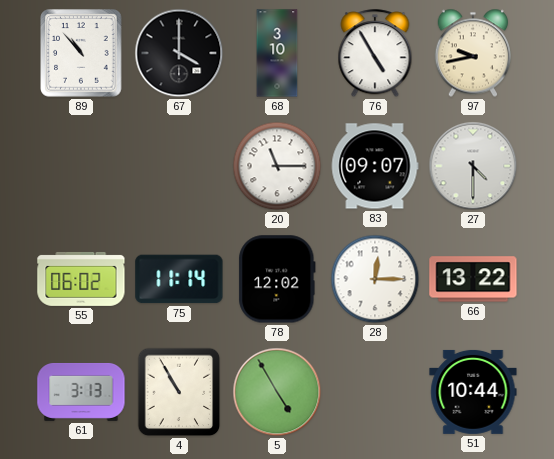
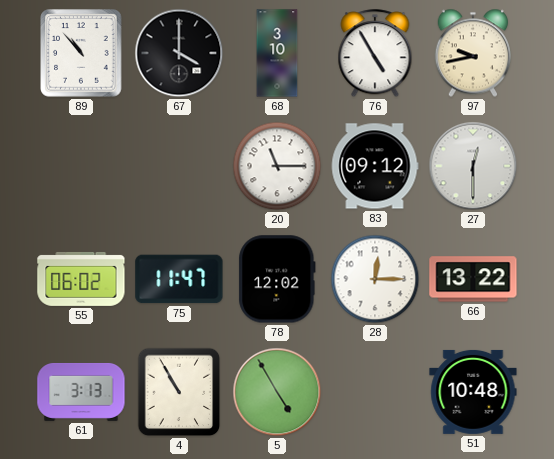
83: 09:07 -> 09:12 (375, 166)
27: 4:30 -> 12:30 (473, 166)
75: 11:14 -> 11:47 (179, 279)
51: 10:44 -> 10:48 (473, 392)
